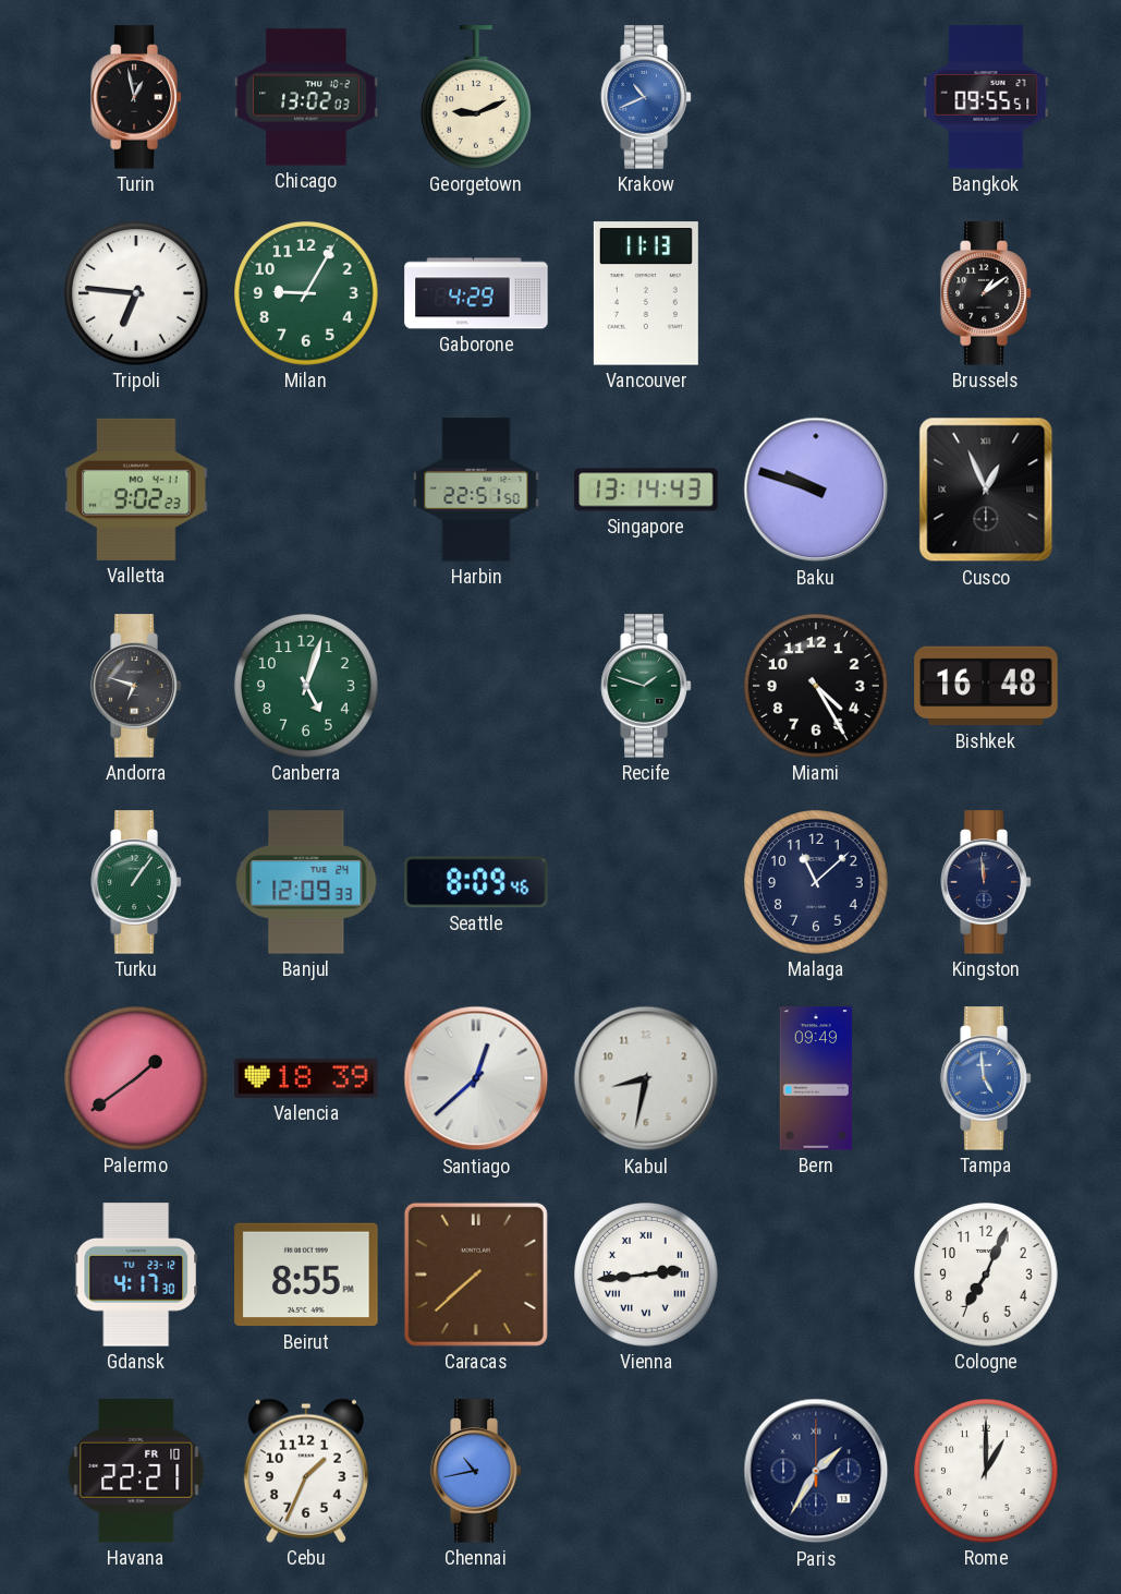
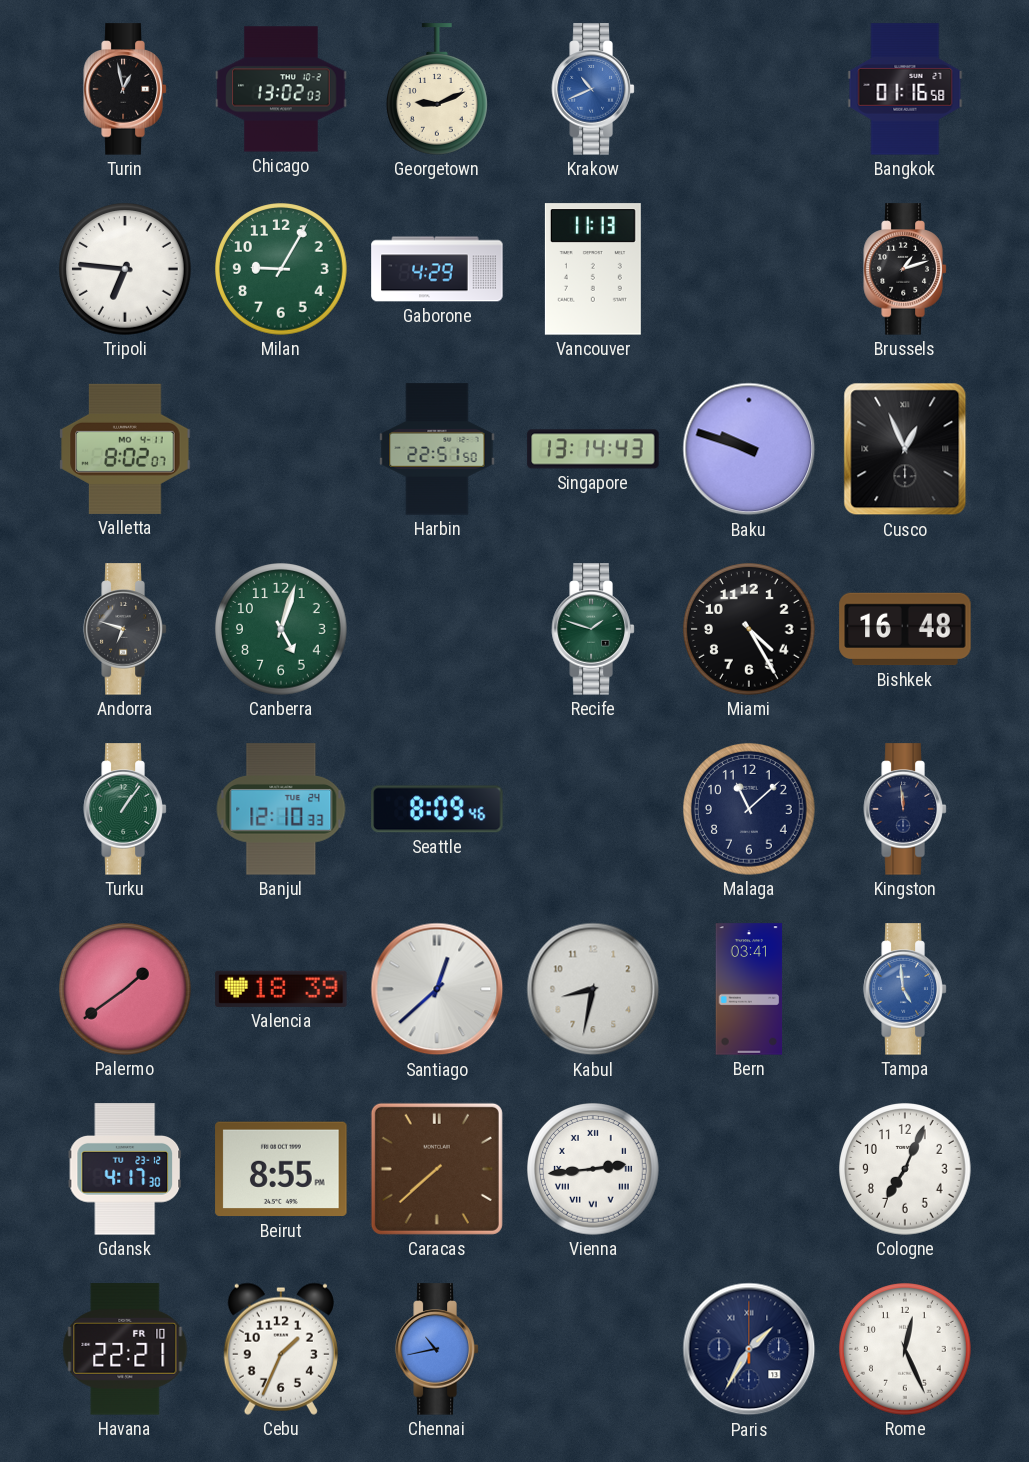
Bangkok: 09:55 -> 01:16 (905, 89)
Brussels: 1:09 -> 1:12 (905, 269)
Valletta: 9:02 -> 8:02 (125, 449)
Banjul: 12:09 -> 12:10 (281, 809)
Bern: 09:49 -> 03:41 (749, 989)
Rome: 1:00 -> 12:26 (906, 1350)
